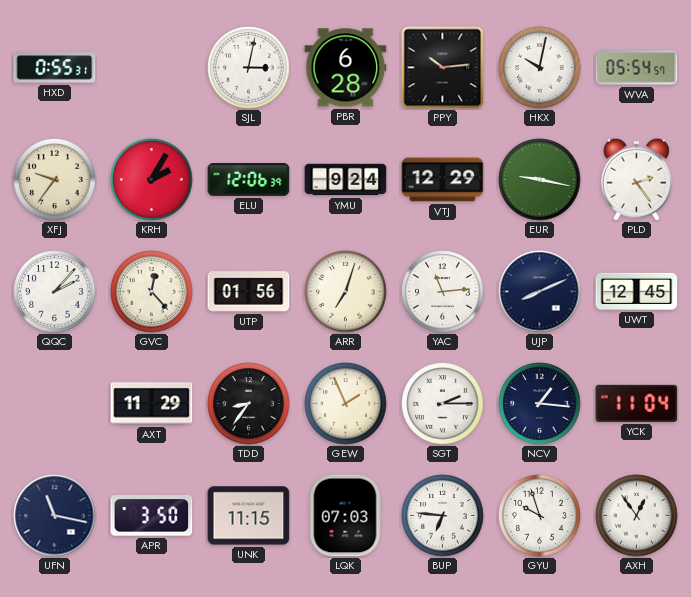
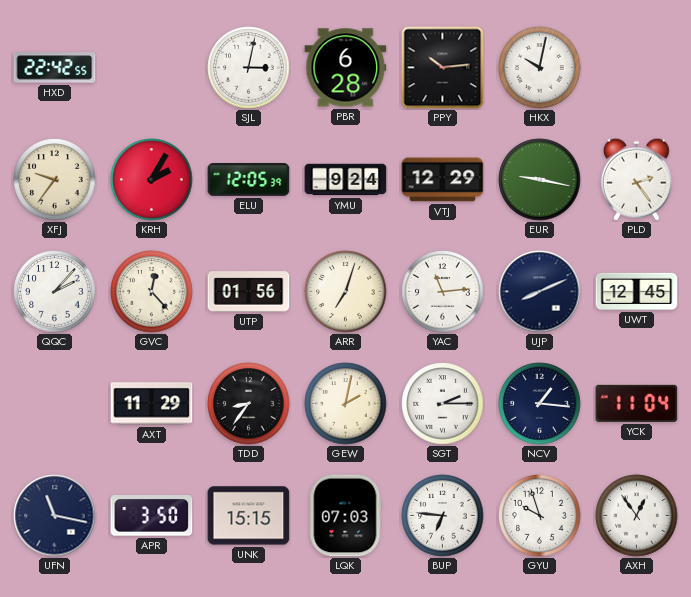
HXD: 0:55 -> 22:42 (55, 68)
WVA: 05:54 -> none (637, 68)
ELU: 12:06 -> 12:05 (249, 180)
GEW: 1:56 -> 2:02 (346, 404)
UNK: 11:15 -> 15:15 (249, 516)
